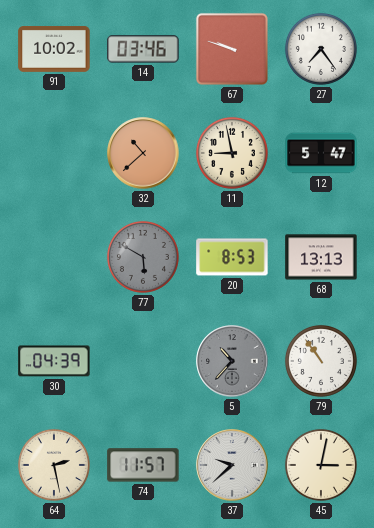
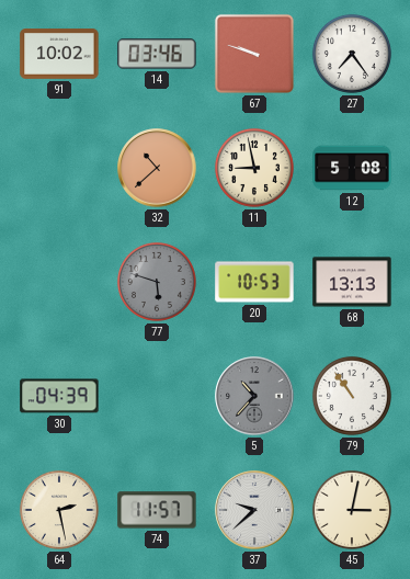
12: 5:47 -> 5:08 (352, 168)
77: 5:50 -> 5:48 (157, 282)
20: 8:53 -> 10:53 (254, 282)
